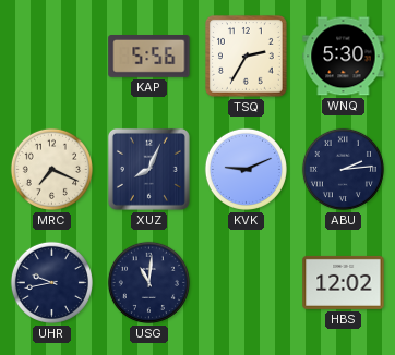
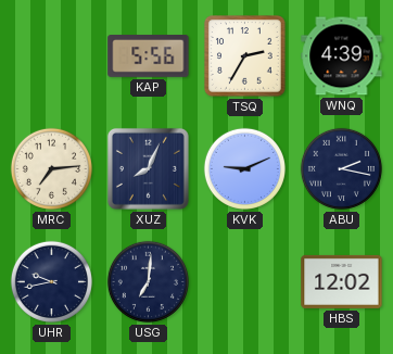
WNQ: 5:30 -> 4:39 (342, 56)
MRC: 7:19 -> 7:14 (51, 168)
ABU: 2:14 -> 2:17 (341, 168)
USG: 11:01 -> 7:01 (148, 281)
